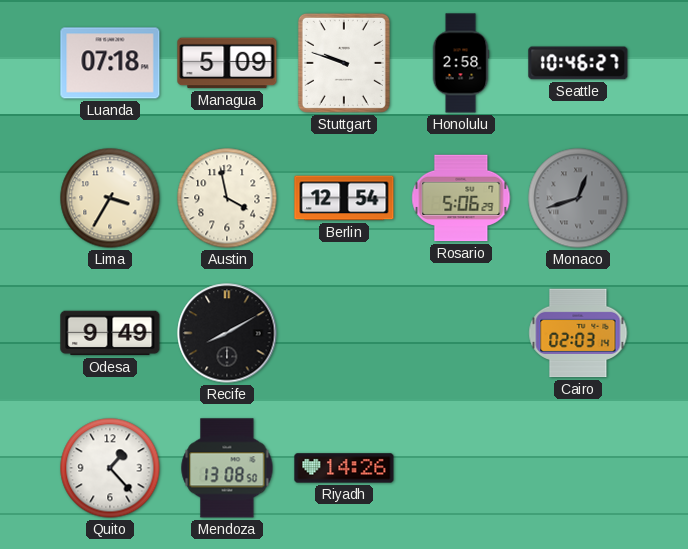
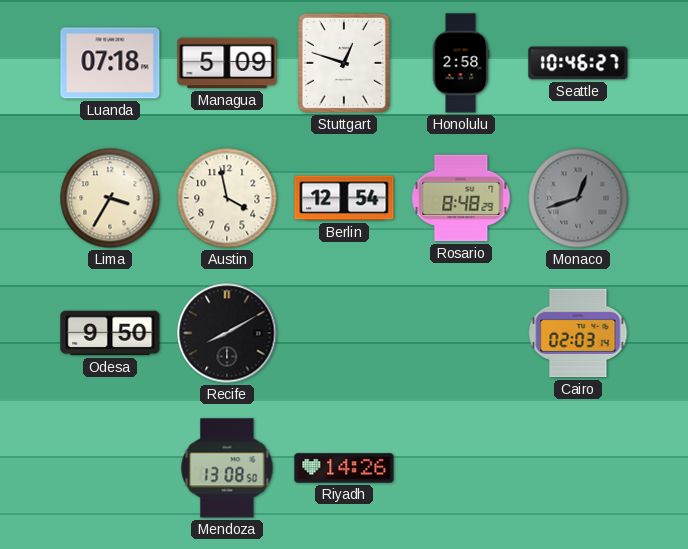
Stuttgart: 9:48 -> 12:48 (344, 63)
Rosario: 5:06 -> 8:48 (461, 198)
Odesa: 9:49 -> 9:50 (110, 333)
Quito: 1:23 -> none (110, 468)
